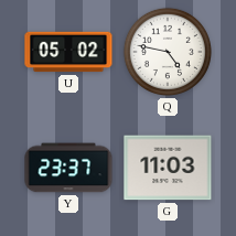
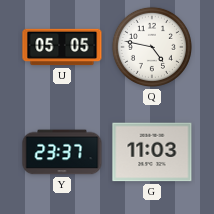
U: 05:02 -> 05:05 (62, 47)
